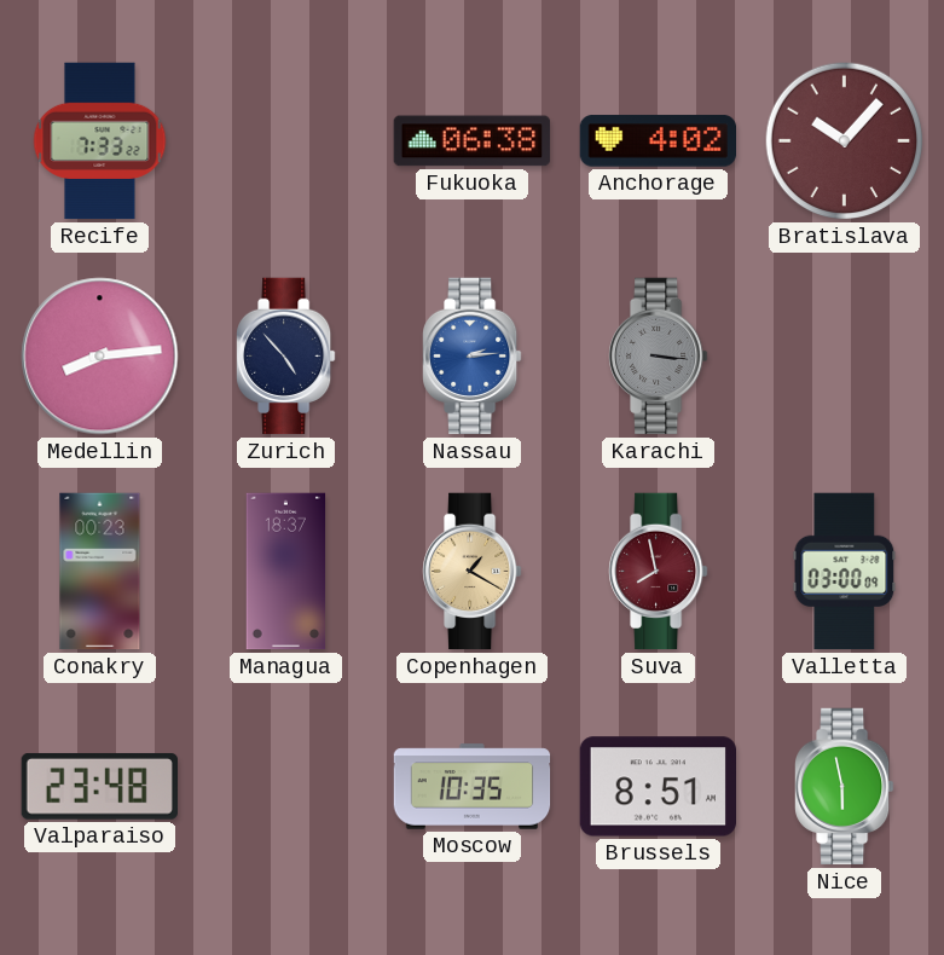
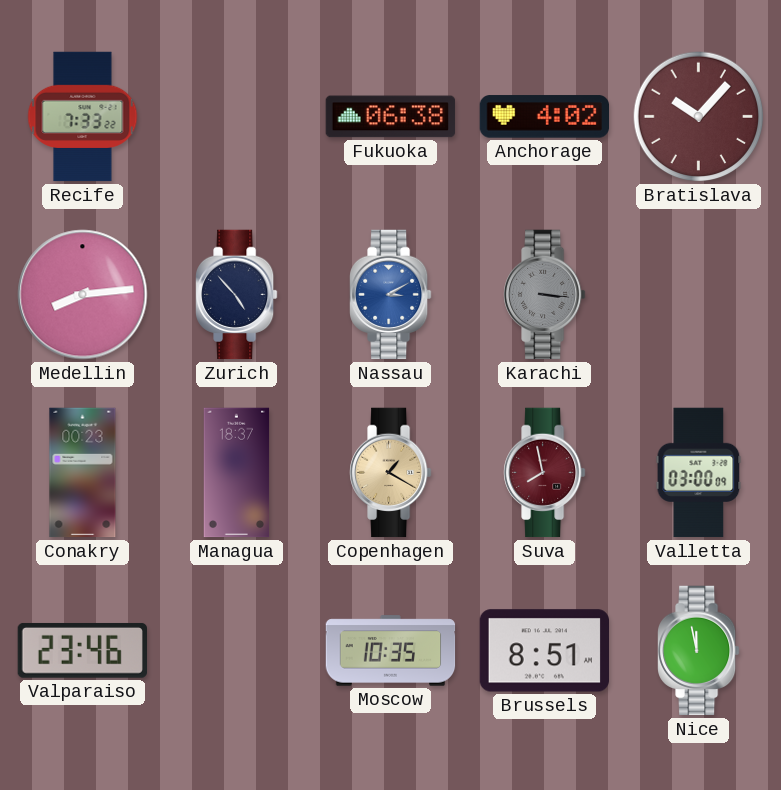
Nassau: 2:14 -> 3:10 (391, 295)
Valparaiso: 23:48 -> 23:46 (82, 651)
Nice: 5:58 -> 11:58 (699, 651)
